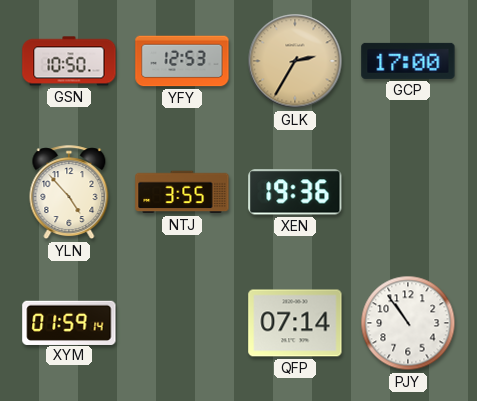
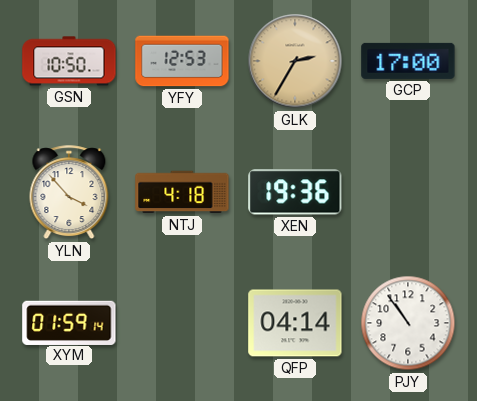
YLN: 4:53 -> 3:53 (69, 193)
NTJ: 3:55 -> 4:18 (182, 192)
QFP: 07:14 -> 04:14 (295, 323)
